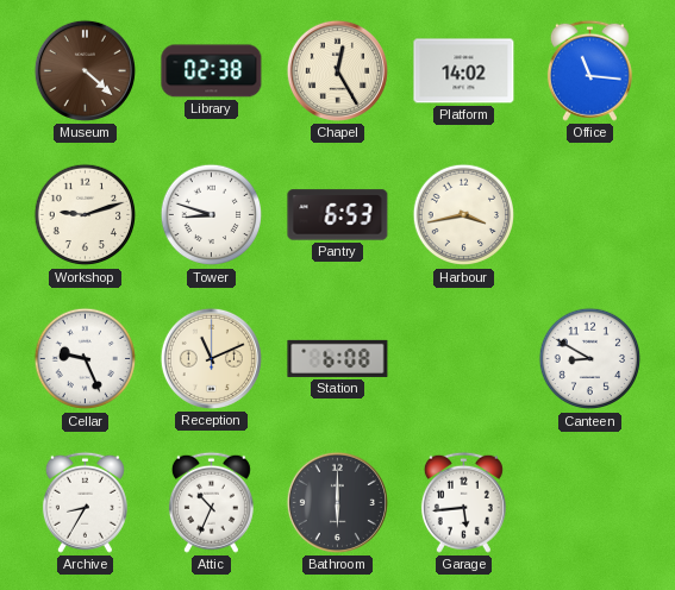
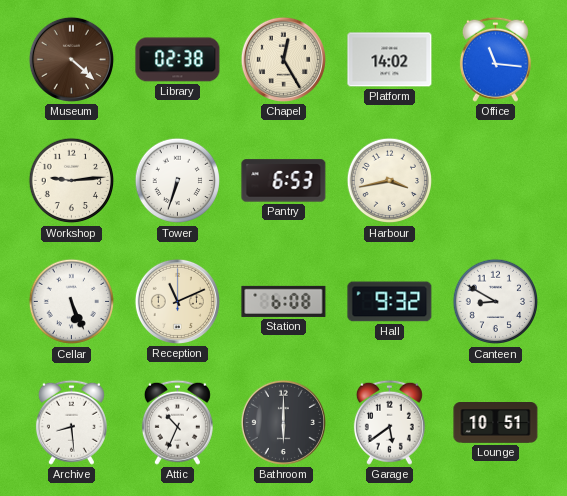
Workshop: 9:12 -> 9:14 (72, 181)
Tower: 8:48 -> 6:33 (178, 181)
Cellar: 9:26 -> 5:26 (72, 302)
Hall: none -> 9:32 (390, 302)
Archive: 8:35 -> 8:29 (71, 422)
Garage: 5:44 -> 5:39 (389, 422)
Lounge: none -> 10:51 (496, 423)
